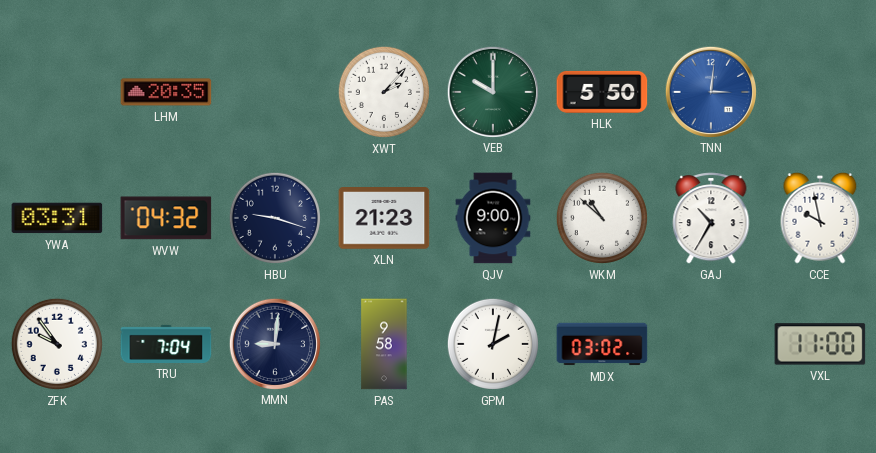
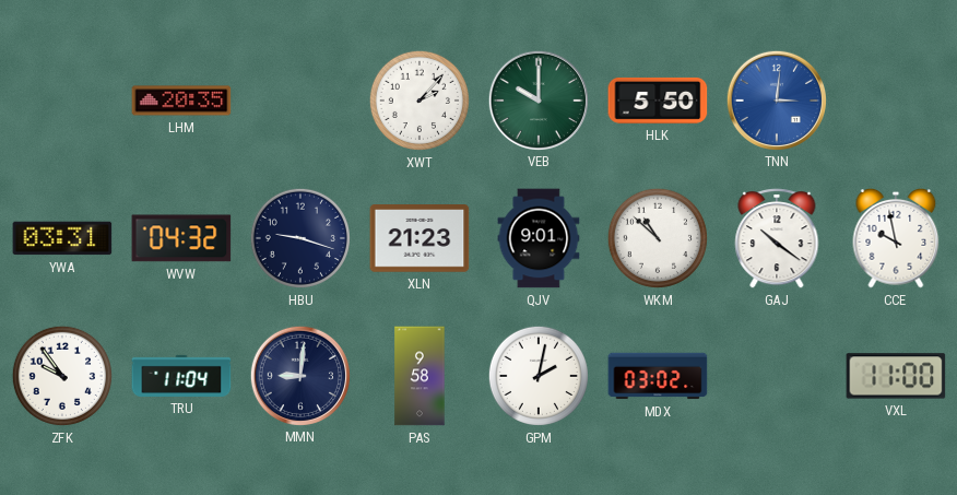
QJV: 9:00 -> 9:01 (539, 238)
GAJ: 10:35 -> 10:21 (777, 238)
TRU: 7:04 -> 11:04 (181, 376)
